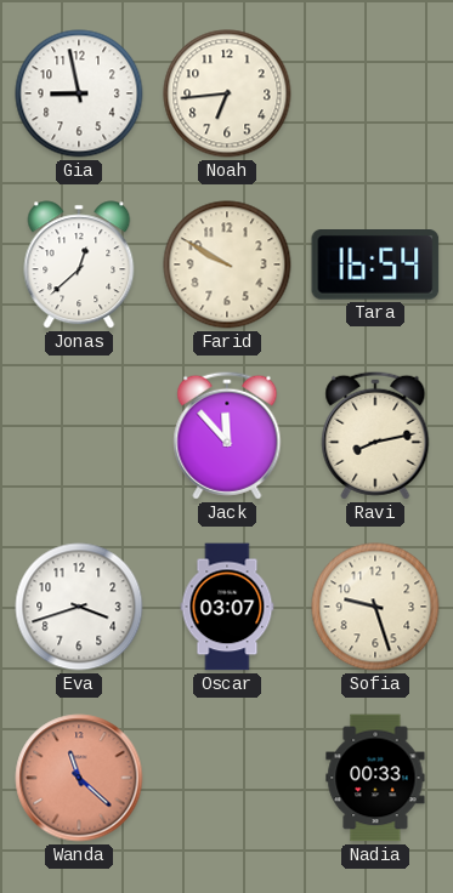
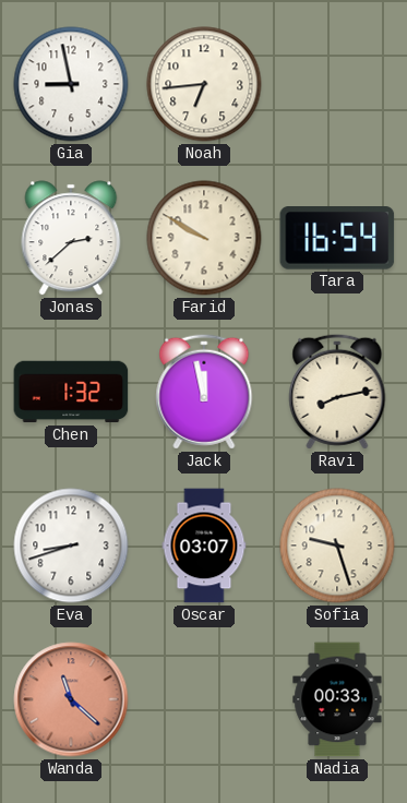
Jonas: 12:38 -> 2:38 (71, 238)
Chen: none -> 1:32 (71, 392)
Jack: 11:53 -> 11:58 (204, 392)
Eva: 3:42 -> 8:42 (71, 546)
